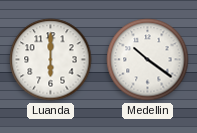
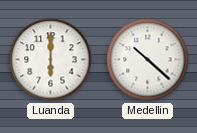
Medellin: 10:21 -> 10:22 (148, 60)
